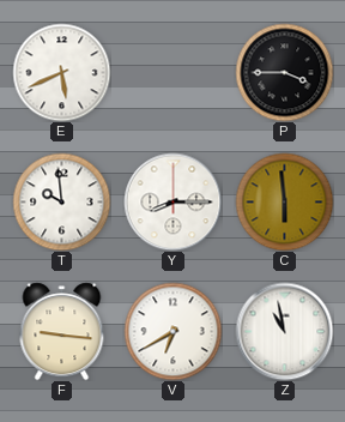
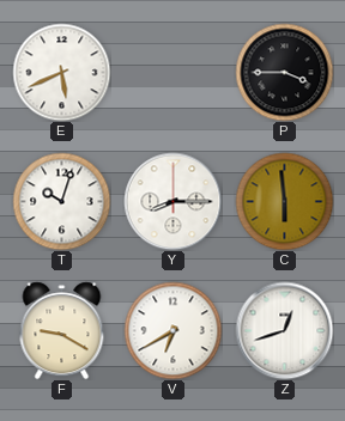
T: 9:59 -> 10:03 (61, 201)
F: 9:16 -> 9:20 (62, 330)
Z: 10:58 -> 12:42 (284, 330)
